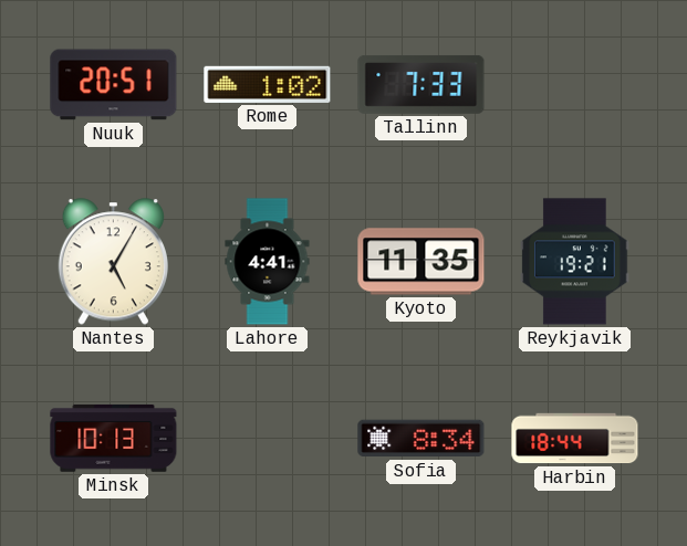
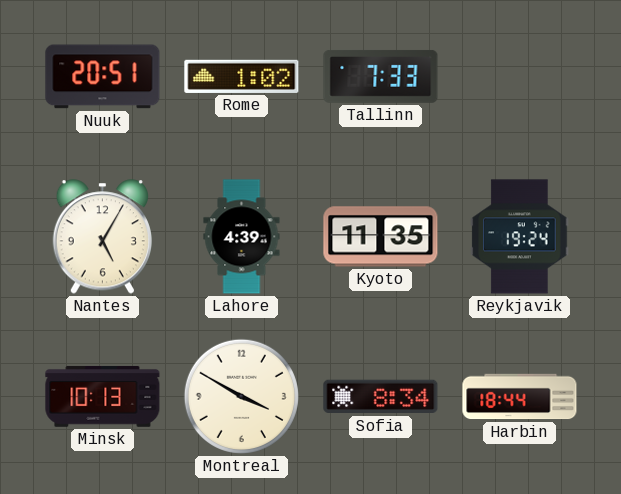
Lahore: 4:41 -> 4:39 (242, 237)
Reykjavik: 19:21 -> 19:24 (520, 237)
Montreal: none -> 3:50 (241, 396)
